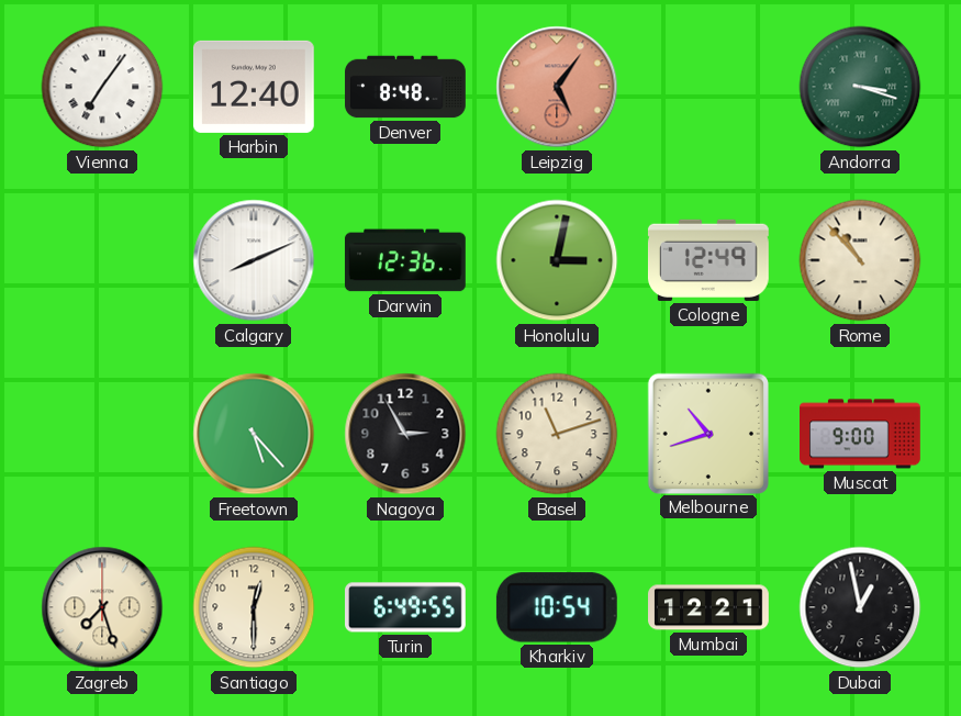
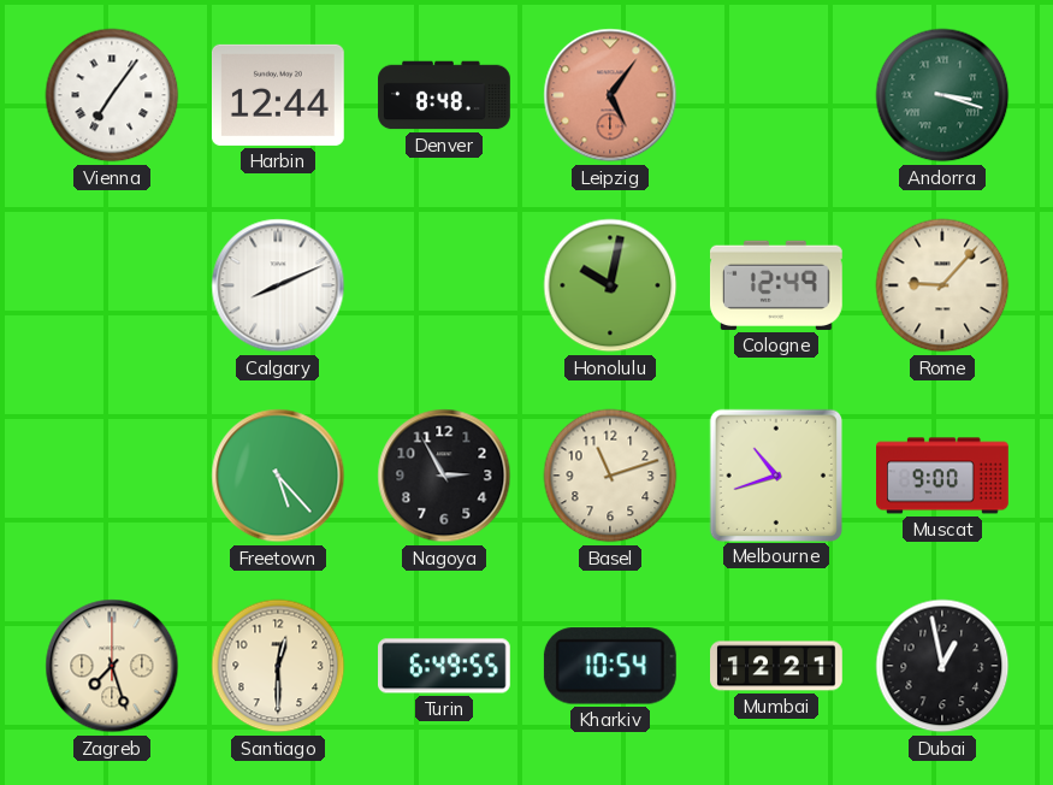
Harbin: 12:40 -> 12:44 (278, 95)
Darwin: 12:36 -> none (405, 260)
Honolulu: 3:02 -> 10:02 (610, 285)
Rome: 10:53 -> 9:07 (942, 285)
